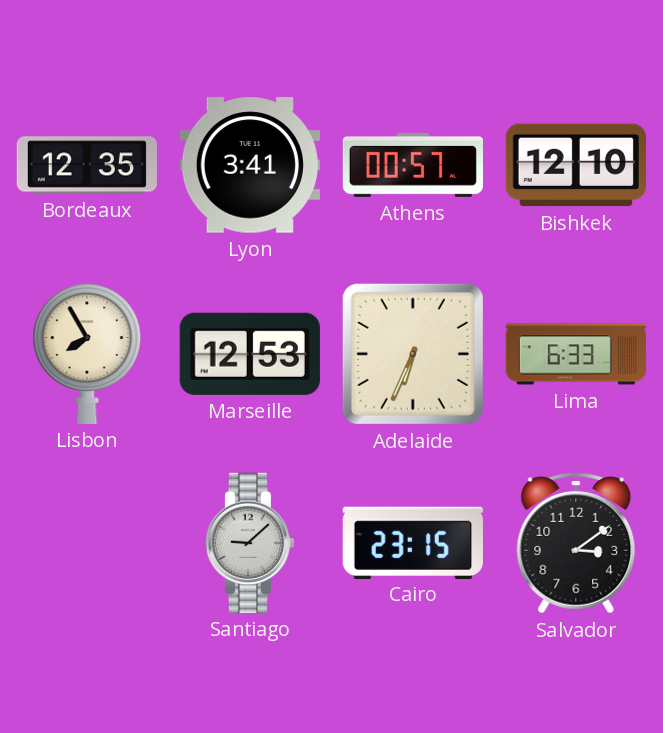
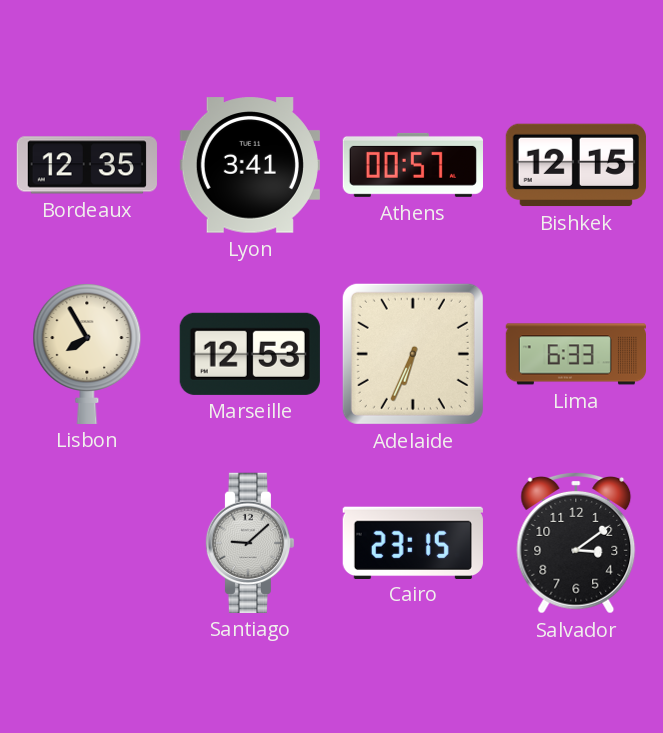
Bishkek: 12:10 -> 12:15 (576, 165)
